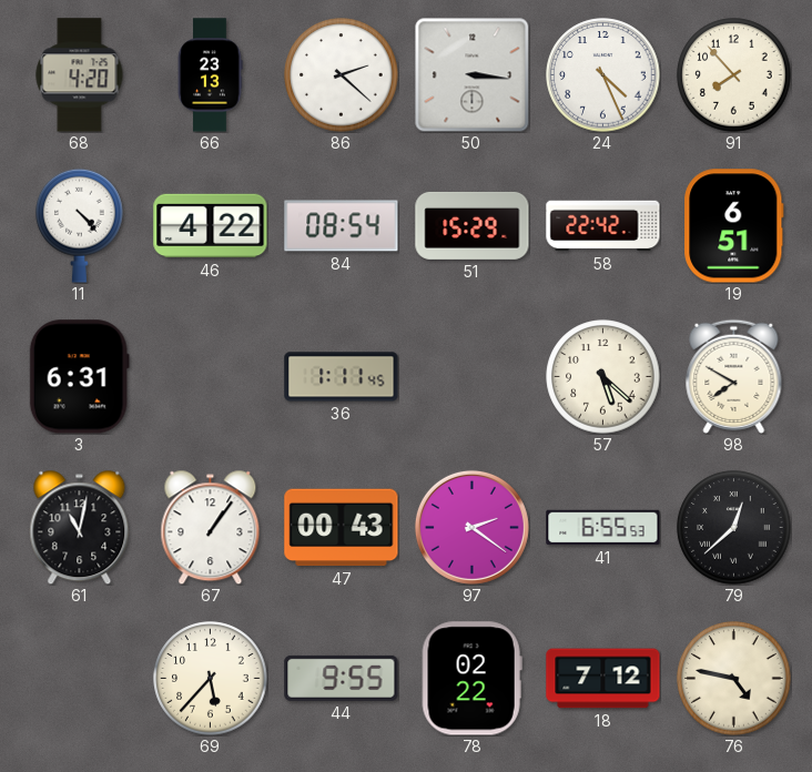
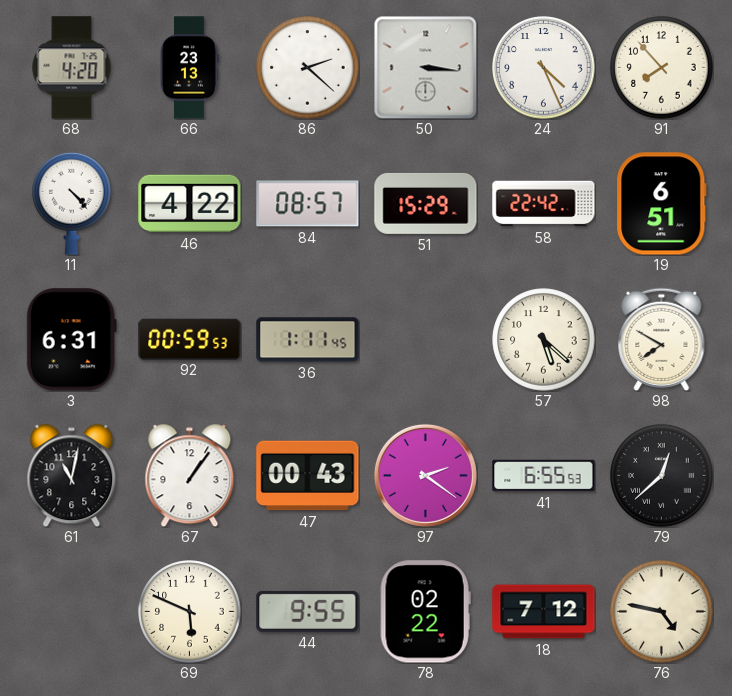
84: 08:54 -> 08:57 (308, 204)
92: none -> 00:59 (190, 339)
69: 5:37 -> 5:49 (190, 612)
